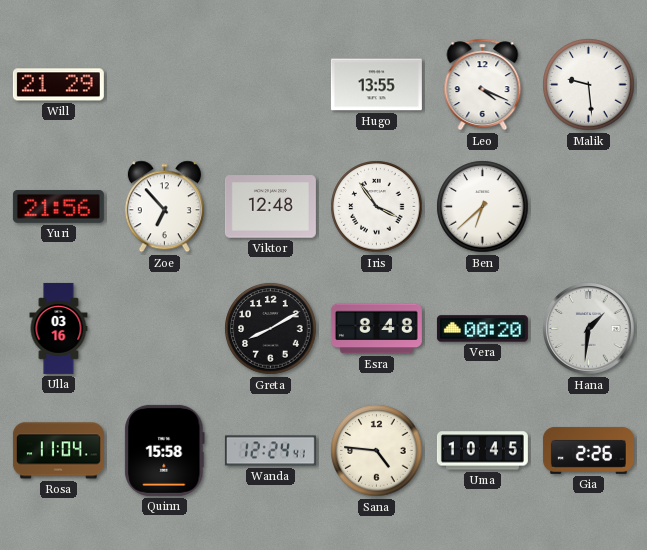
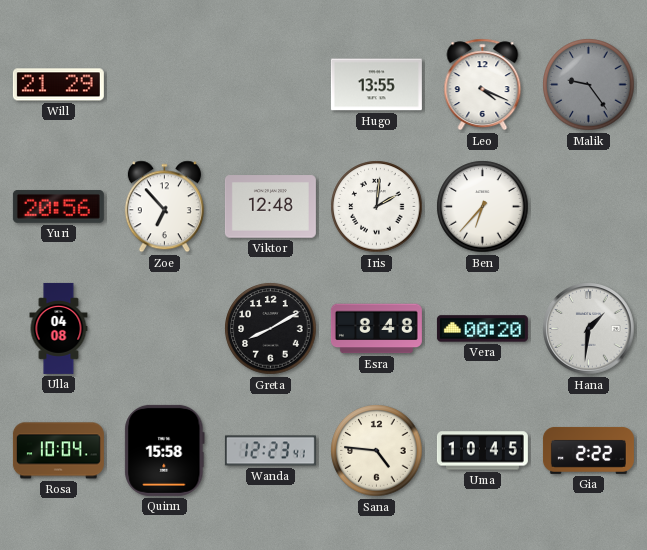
Malik: 9:29 -> 9:24 (589, 85)
Malik dial: white -> grey (589, 85)
Yuri: 21:56 -> 20:56 (58, 207)
Iris: 3:54 -> 2:01 (377, 207)
Ben: 6:38 -> 6:37 (483, 207)
Ulla: 03:16 -> 04:08 (59, 328)
Rosa: 11:04 -> 10:04 (58, 451)
Wanda: 12:24 -> 12:23 (270, 451)
Gia: 2:26 -> 2:22 (588, 450)
